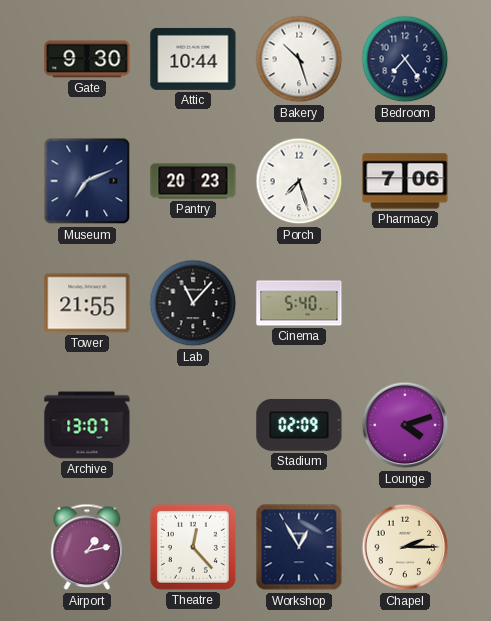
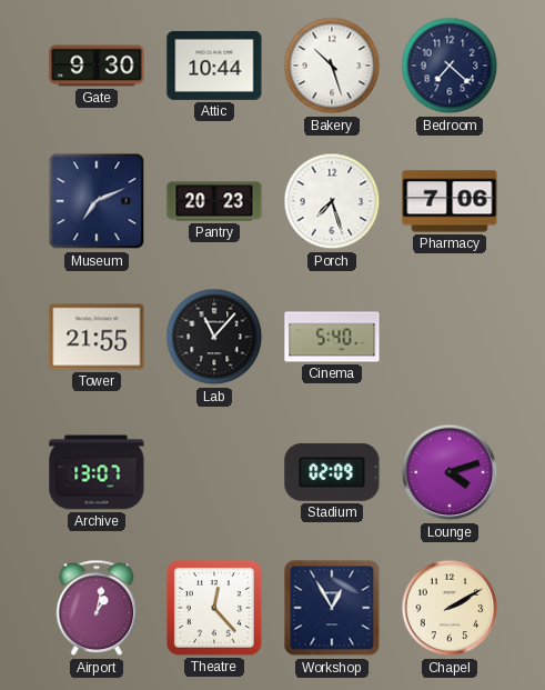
Bedroom: 7:24 -> 7:22 (450, 66)
Airport: 1:13 -> 1:02 (97, 608)
Chapel: 2:15 -> 2:10 (450, 608)
